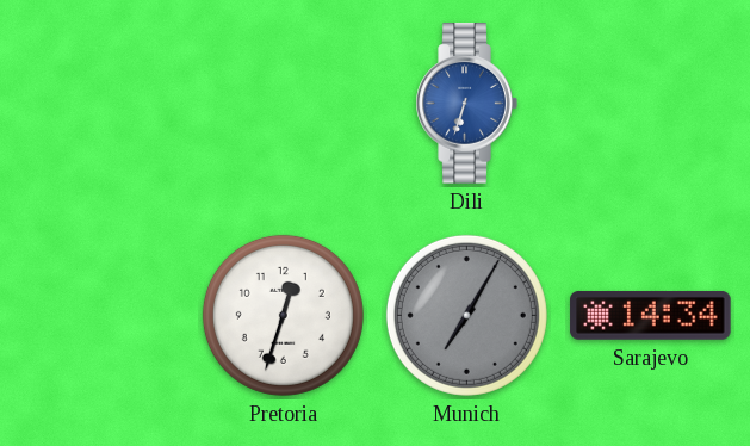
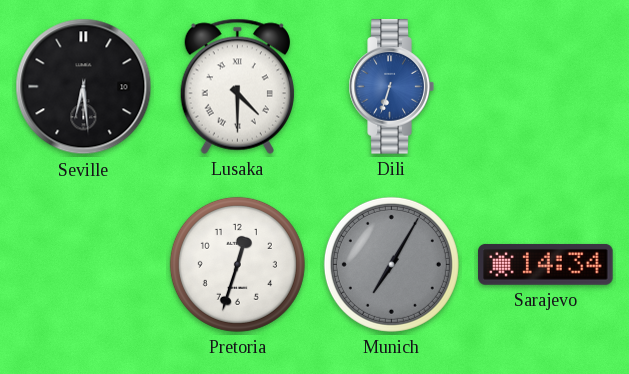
Seville: none -> 6:29 (84, 87)
Lusaka: none -> 4:30 (237, 86)
